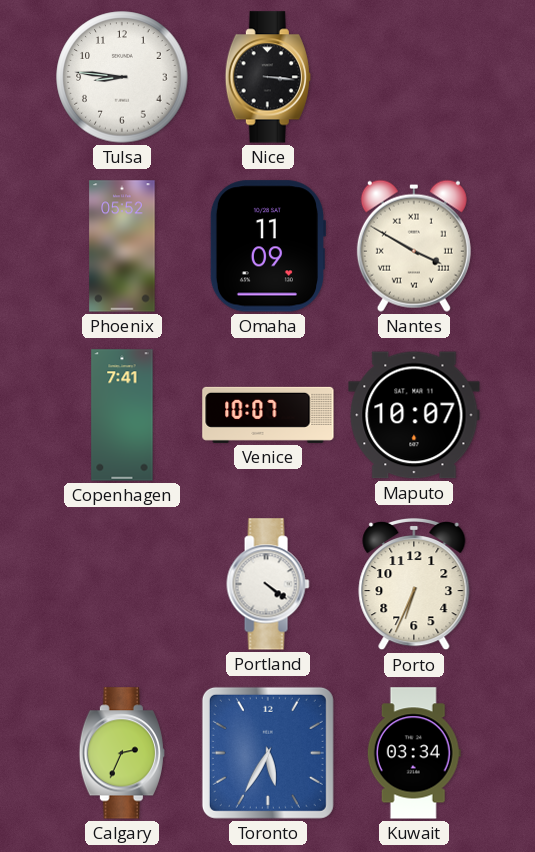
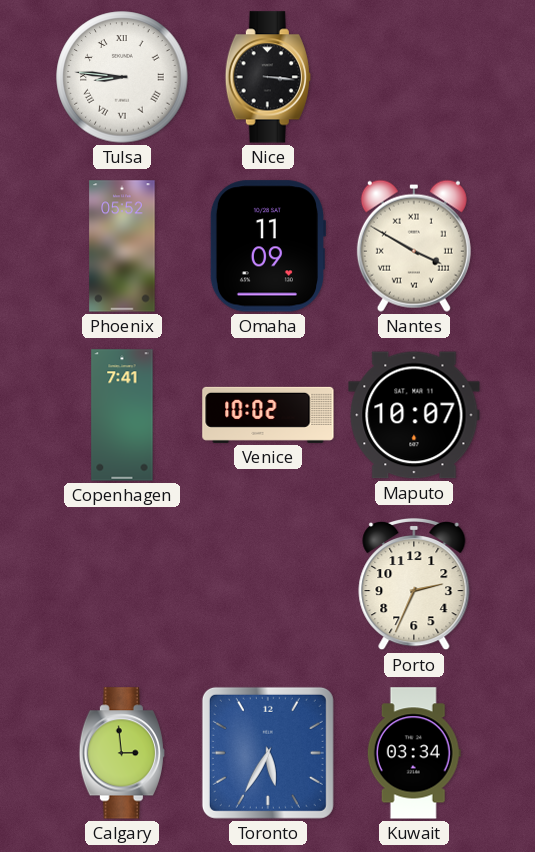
Tulsa numerals: Arabic -> Roman (122, 77)
Venice: 10:07 -> 10:02 (268, 415)
Portland: 4:21 -> none (268, 584)
Porto: 6:34 -> 2:34 (414, 584)
Calgary: 2:34 -> 2:59 (122, 753)
